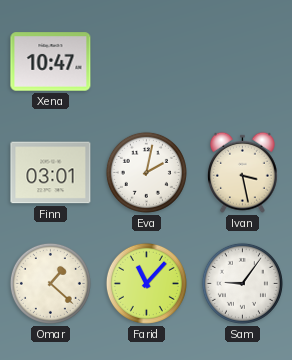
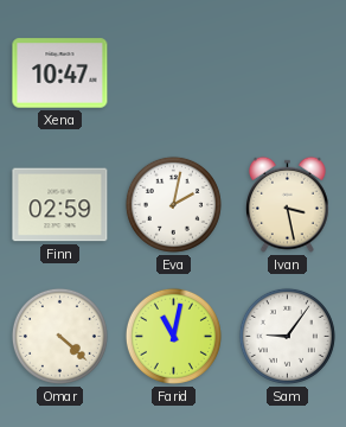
Finn: 03:01 -> 02:59 (60, 205)
Omar: 1:22 -> 4:22 (59, 336)
Farid: 11:07 -> 11:02 (173, 336)
